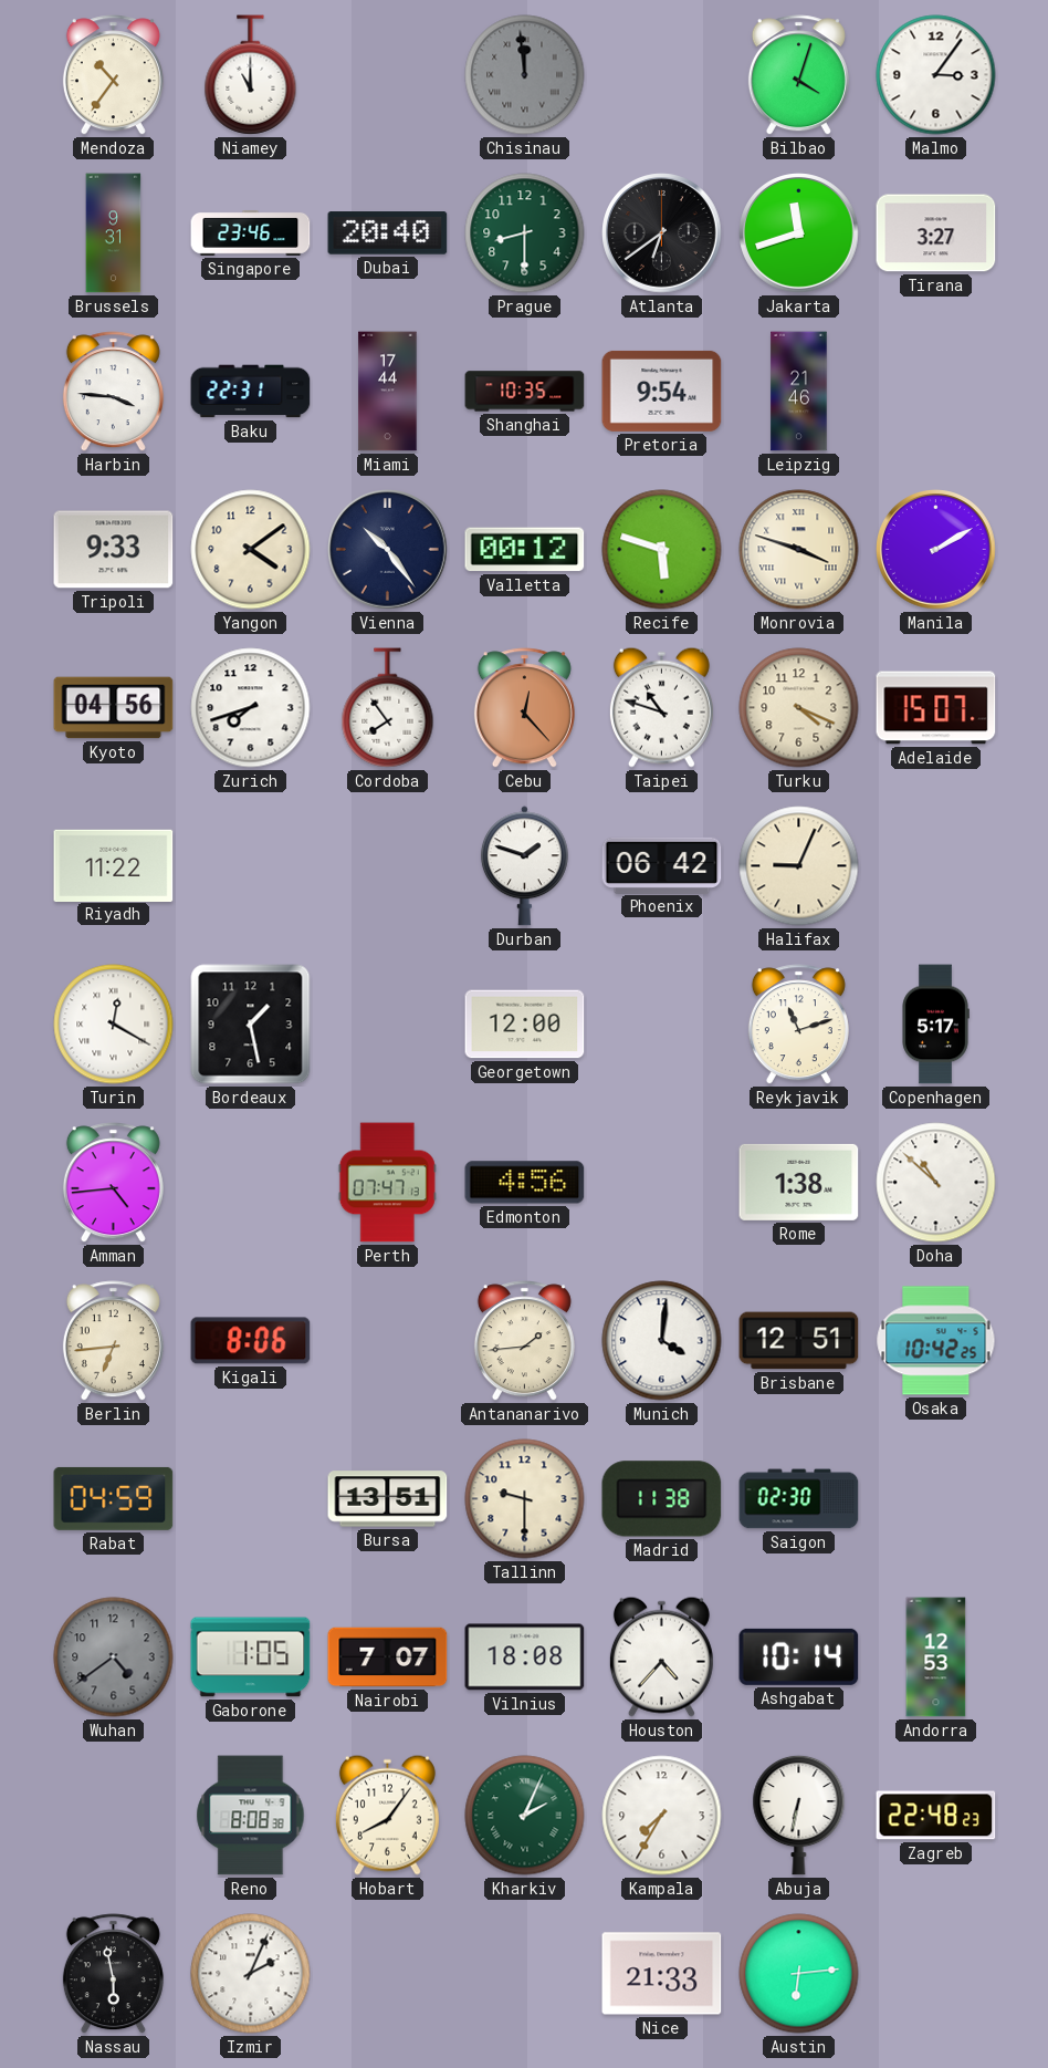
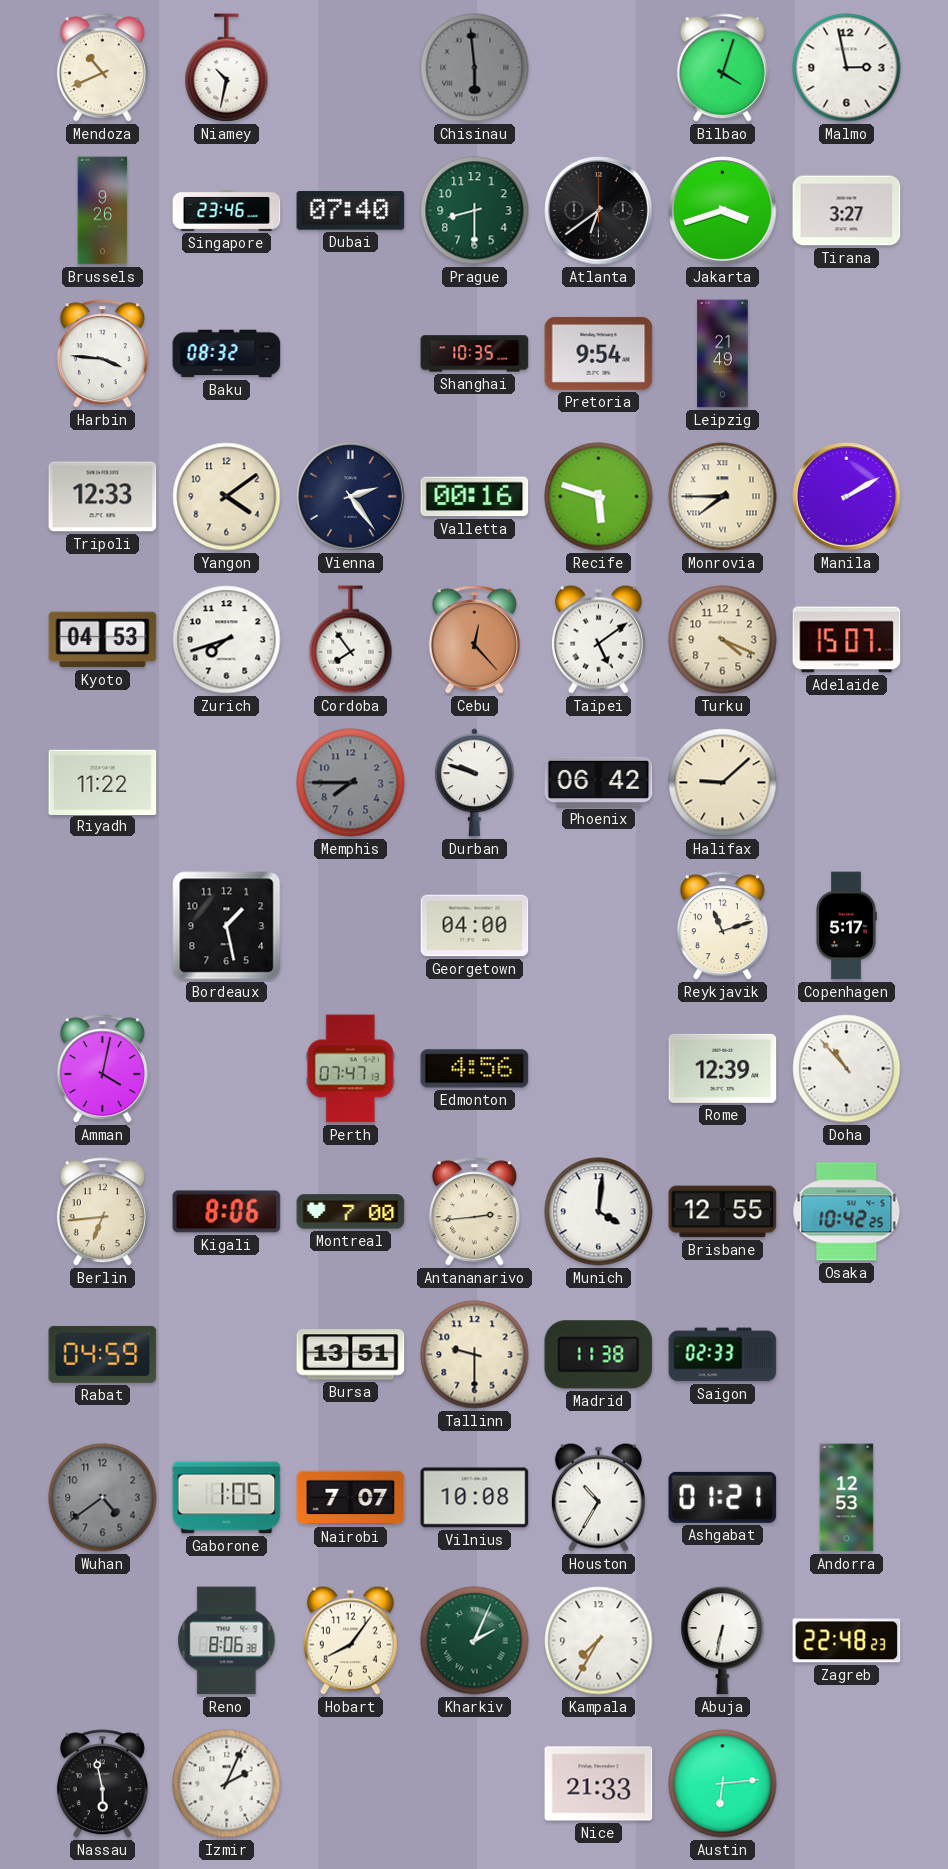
Mendoza: 10:36 -> 10:41 (102, 68)
Niamey: 11:00 -> 10:32 (227, 68)
Chisinau: 11:59 -> 5:59 (475, 68)
Malmo: 3:06 -> 2:58 (847, 68)
Brussels: 9:31 -> 9:26 (103, 211)
Dubai: 20:40 -> 07:40 (351, 211)
Jakarta: 11:42 -> 3:42 (723, 211)
Baku: 22:31 -> 08:32 (227, 354)
Miami: 17:44 -> none (388, 392)
Leipzig: 21:46 -> 21:49 (723, 354)
Tripoli: 9:33 -> 12:33 (103, 497)
Vienna: 10:24 -> 2:24 (351, 497)
Valletta: 00:12 -> 00:16 (475, 497)
Monrovia: 3:48 -> 7:45 (723, 497)
Kyoto: 04:56 -> 04:53 (103, 640)
Taipei: 10:48 -> 5:09 (598, 639)
Memphis: none -> 7:45 (351, 783)
Durban: 1:48 -> 9:48 (474, 783)
Halifax: 9:04 -> 9:08 (723, 783)
Turin: 12:20 -> none (114, 1025)
Georgetown: 12:00 -> 04:00 (475, 926)
Amman: 4:44 -> 4:02 (102, 1069)
Rome: 1:38 -> 12:39 (723, 1068)
Doha: 10:52 -> 10:53 (847, 1069)
Montreal: none -> 7:00 (351, 1212)
Antananarivo: 1:44 -> 2:44 (474, 1212)
Brisbane: 12:51 -> 12:55 (723, 1212)
Saigon: 02:30 -> 02:33 (723, 1355)
Vilnius: 18:08 -> 10:08 (475, 1498)
Houston: 4:37 -> 10:35 (598, 1497)
Ashgabat: 10:14 -> 01:21 (723, 1497)
Reno: 8:08 -> 8:06 (227, 1641)
